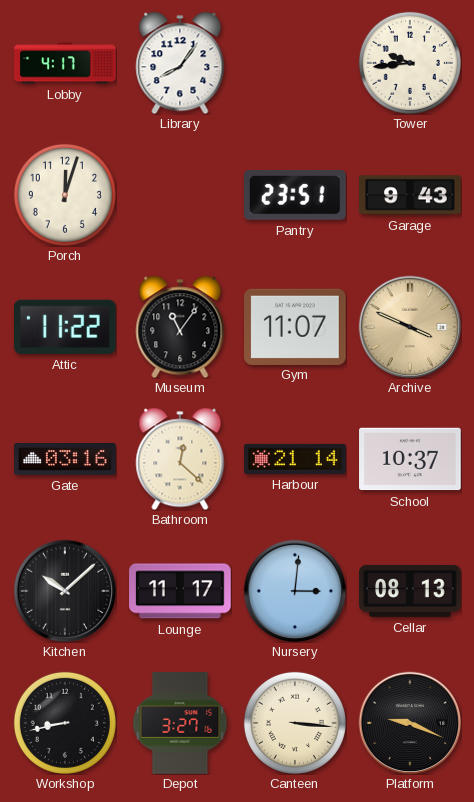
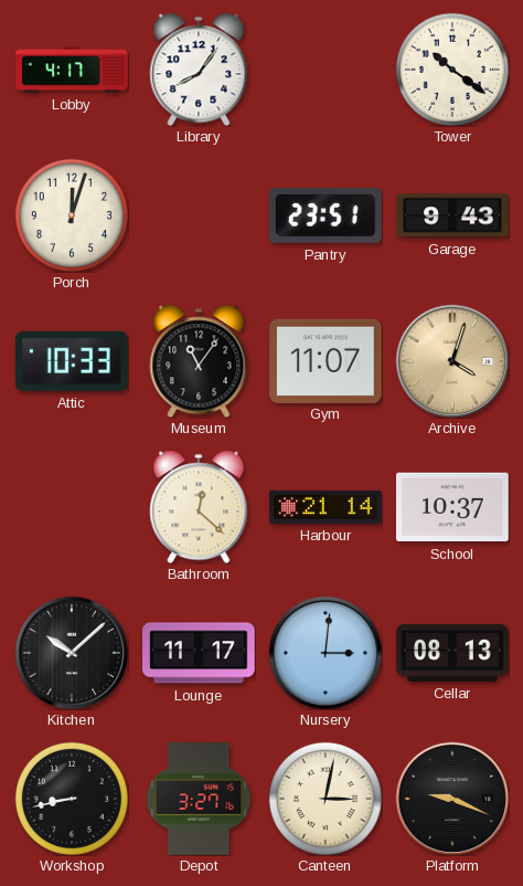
Tower: 9:44 -> 10:21 (452, 70)
Attic: 11:22 -> 10:33 (72, 361)
Archive: 3:49 -> 4:03 (452, 361)
Gate: 03:16 -> none (65, 460)
Canteen: 3:16 -> 3:02 (325, 799)
